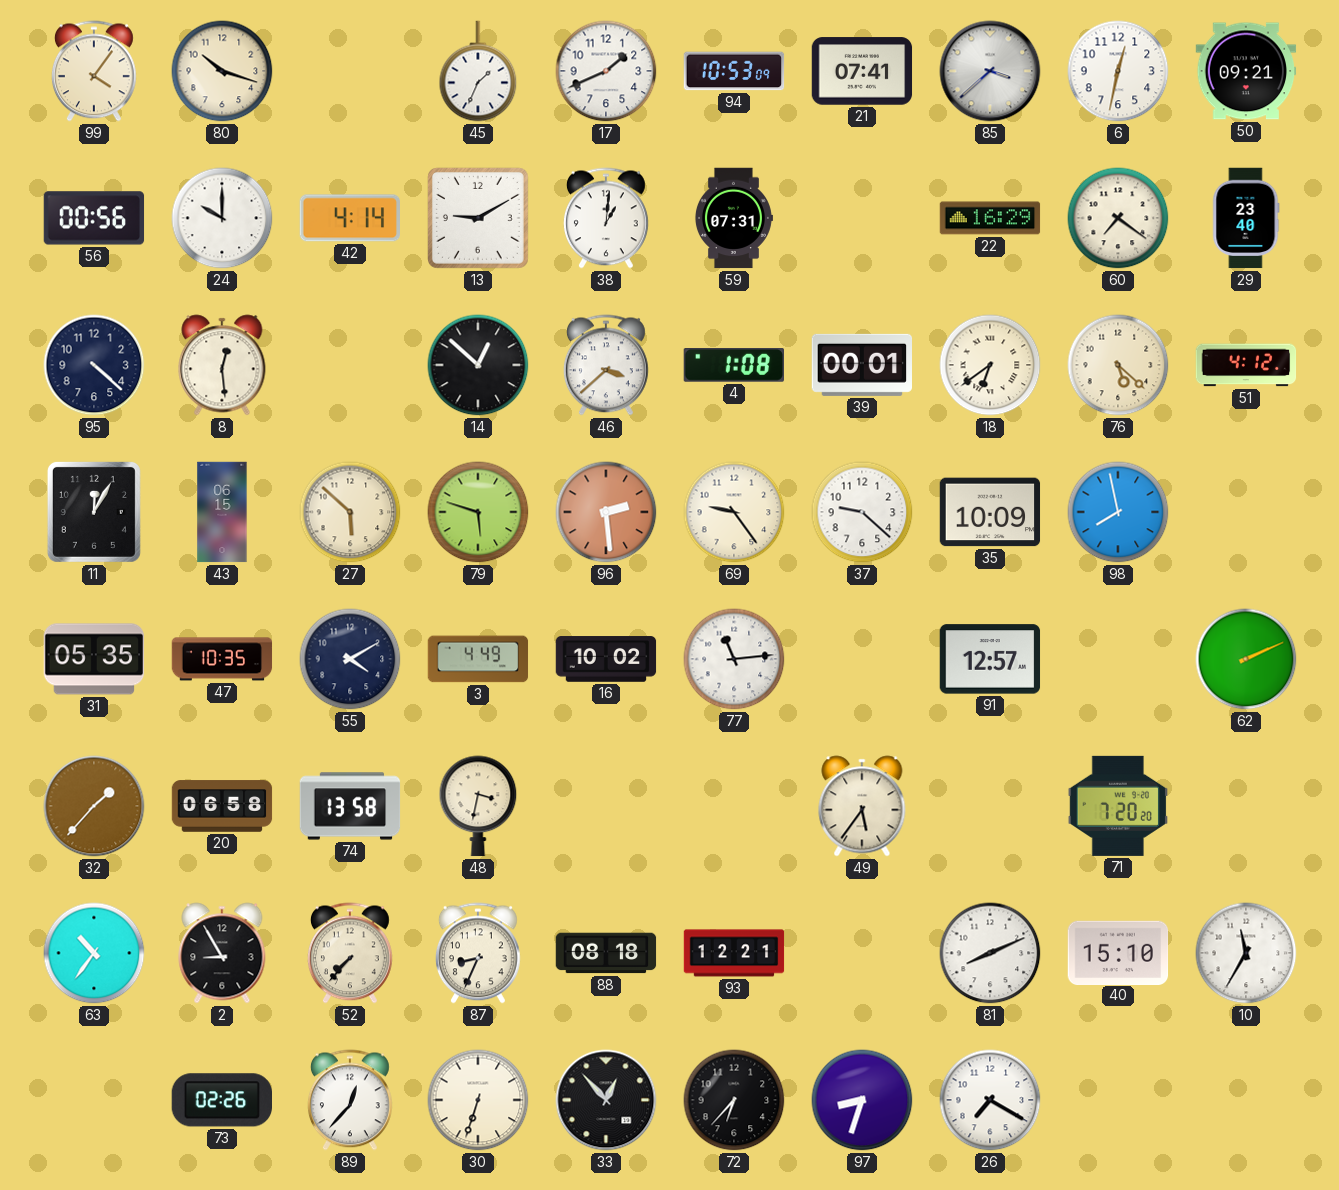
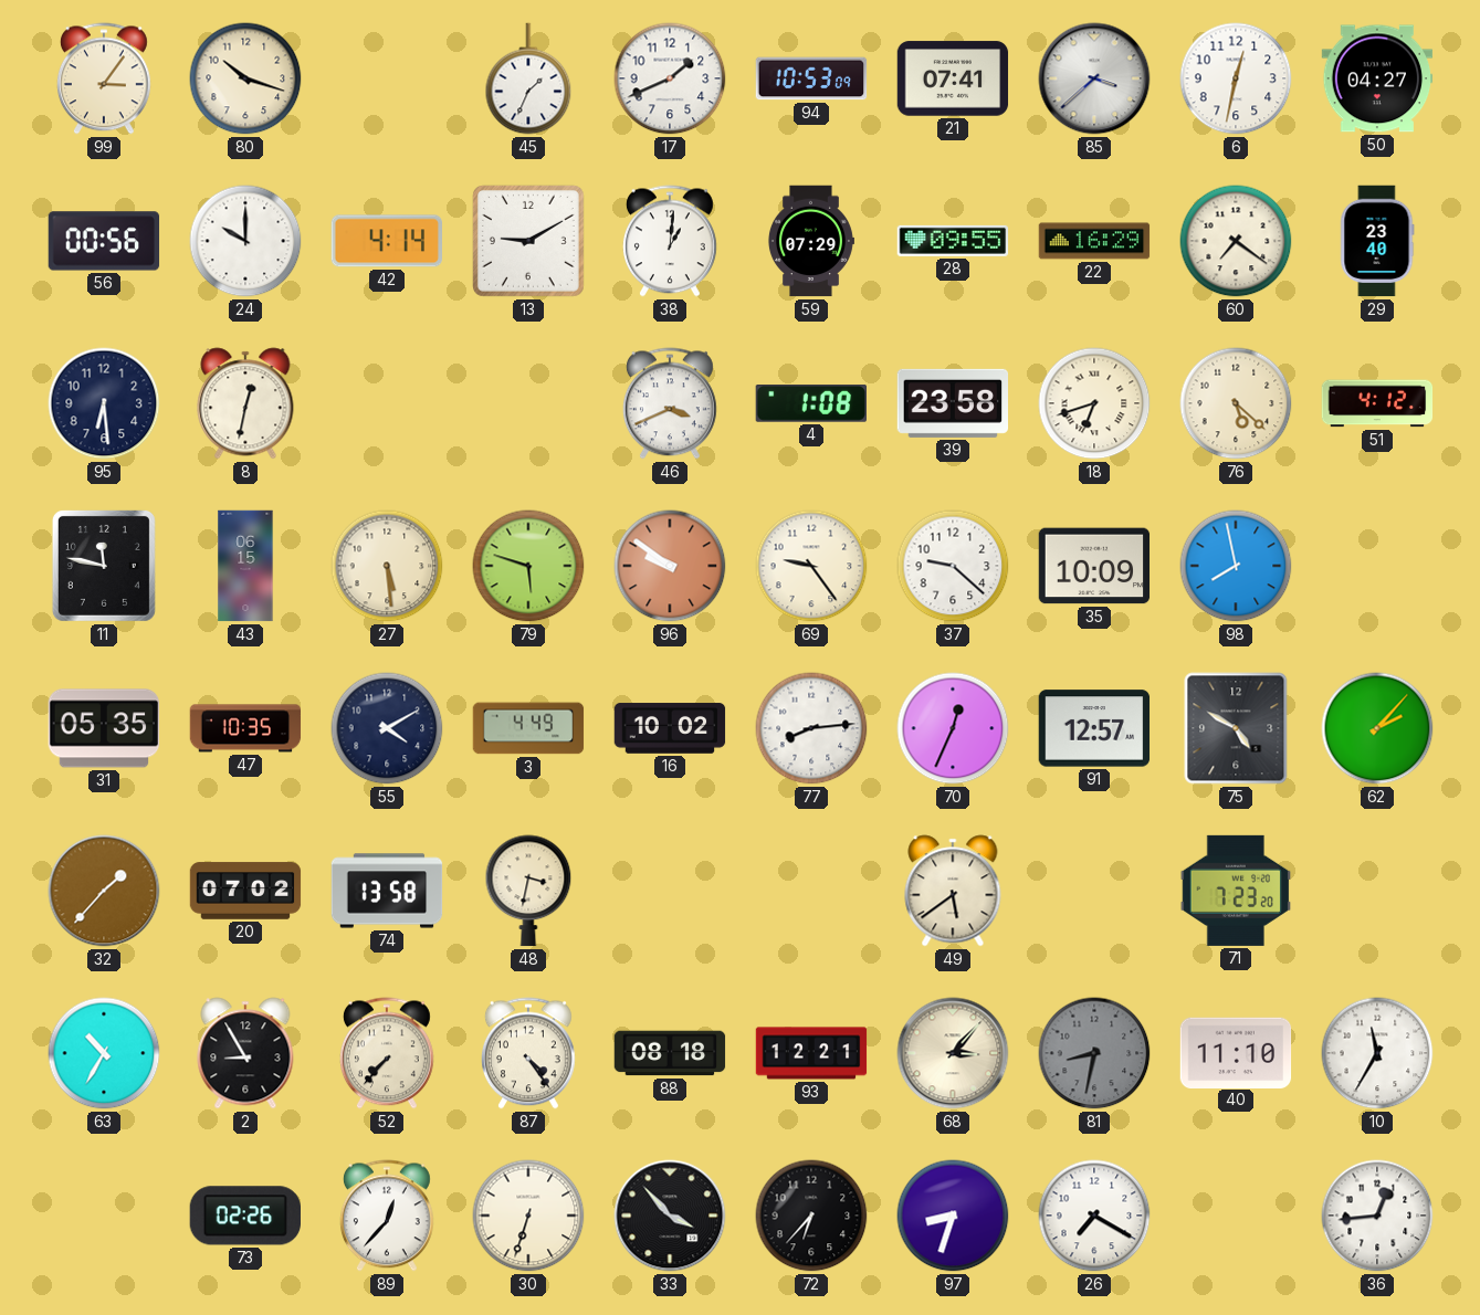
99: 4:06 -> 3:06 (104, 78)
50: 09:21 -> 04:27 (1377, 78)
59: 07:31 -> 07:29 (810, 241)
28: none -> 09:55 (953, 241)
95: 4:22 -> 6:29 (104, 403)
8: 12:29 -> 12:32 (245, 403)
14: 12:52 -> none (478, 365)
46: 3:38 -> 3:41 (670, 403)
39: 00:01 -> 23:58 (953, 403)
18: 6:39 -> 6:42 (1094, 403)
11: 12:05 -> 11:47 (104, 566)
27: 5:52 -> 5:29 (387, 566)
96: 2:29 -> 9:51 (670, 566)
77: 11:14 -> 8:14 (811, 728)
70: none -> 12:34 (953, 728)
75: none -> 4:50 (1236, 728)
62: 2:11 -> 2:07 (1377, 728)
20: 06:58 -> 07:02 (245, 891)
49: 5:36 -> 5:39 (953, 891)
71: 7:20 -> 7:23 (1235, 891)
63: 10:36 -> 10:35 (104, 1053)
87: 8:34 -> 4:24 (528, 1053)
68: none -> 3:07 (953, 1053)
81: 8:11 -> 8:32 (1094, 1053)
81 dial: white -> grey (1094, 1053)
40: 15:10 -> 11:10 (1236, 1052)
33: 12:53 -> 3:53 (670, 1216)
36: none -> 12:44 (1377, 1216)
